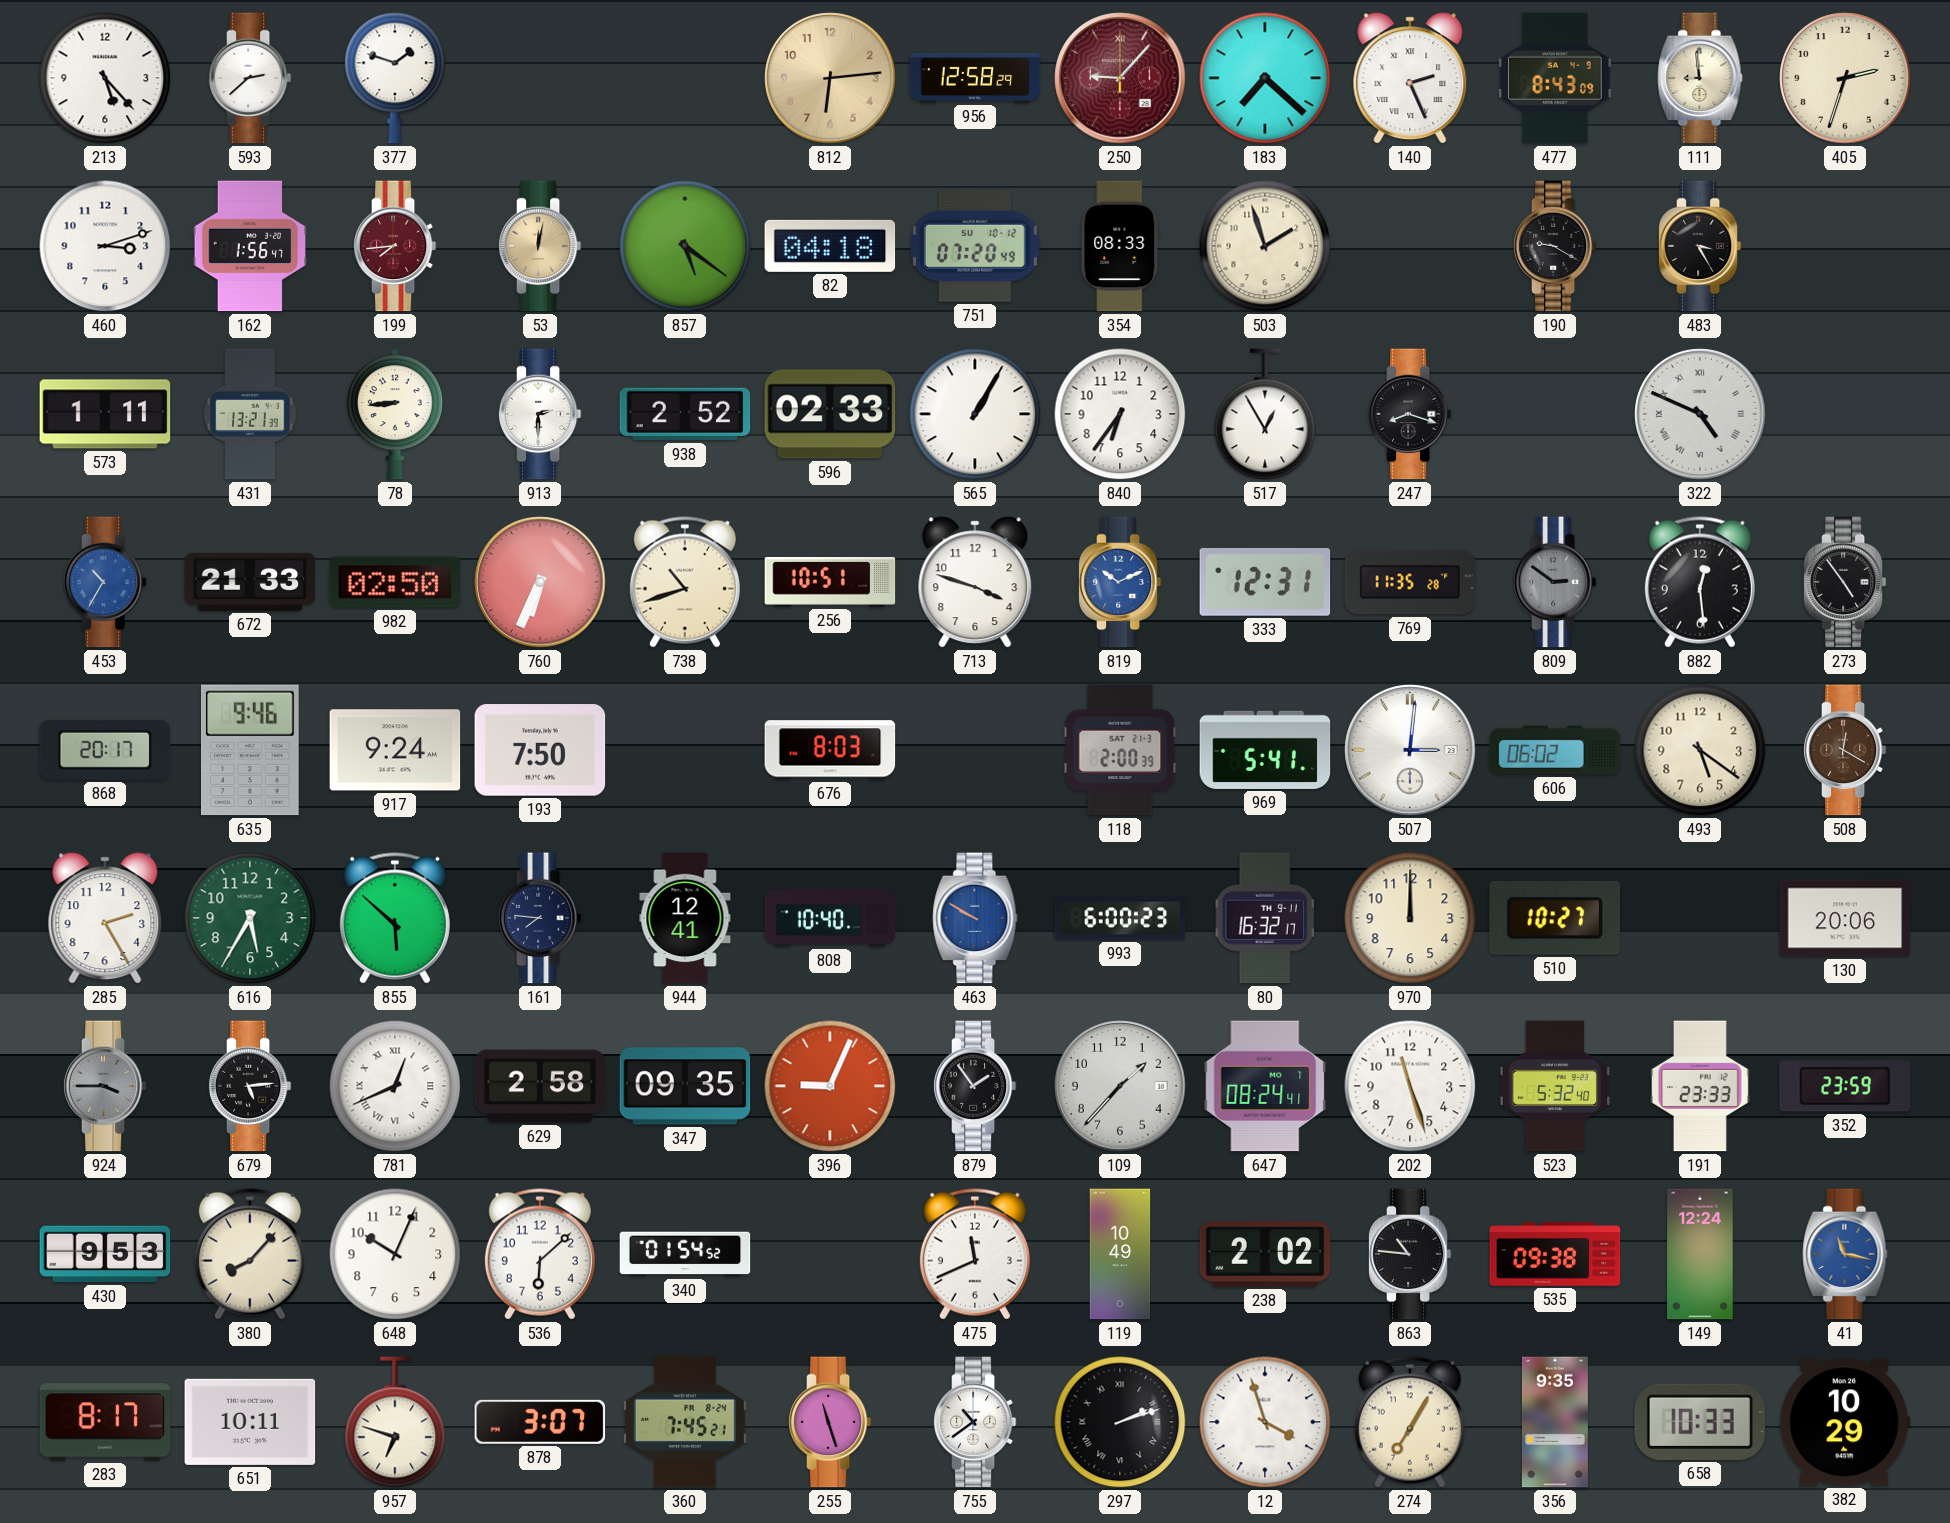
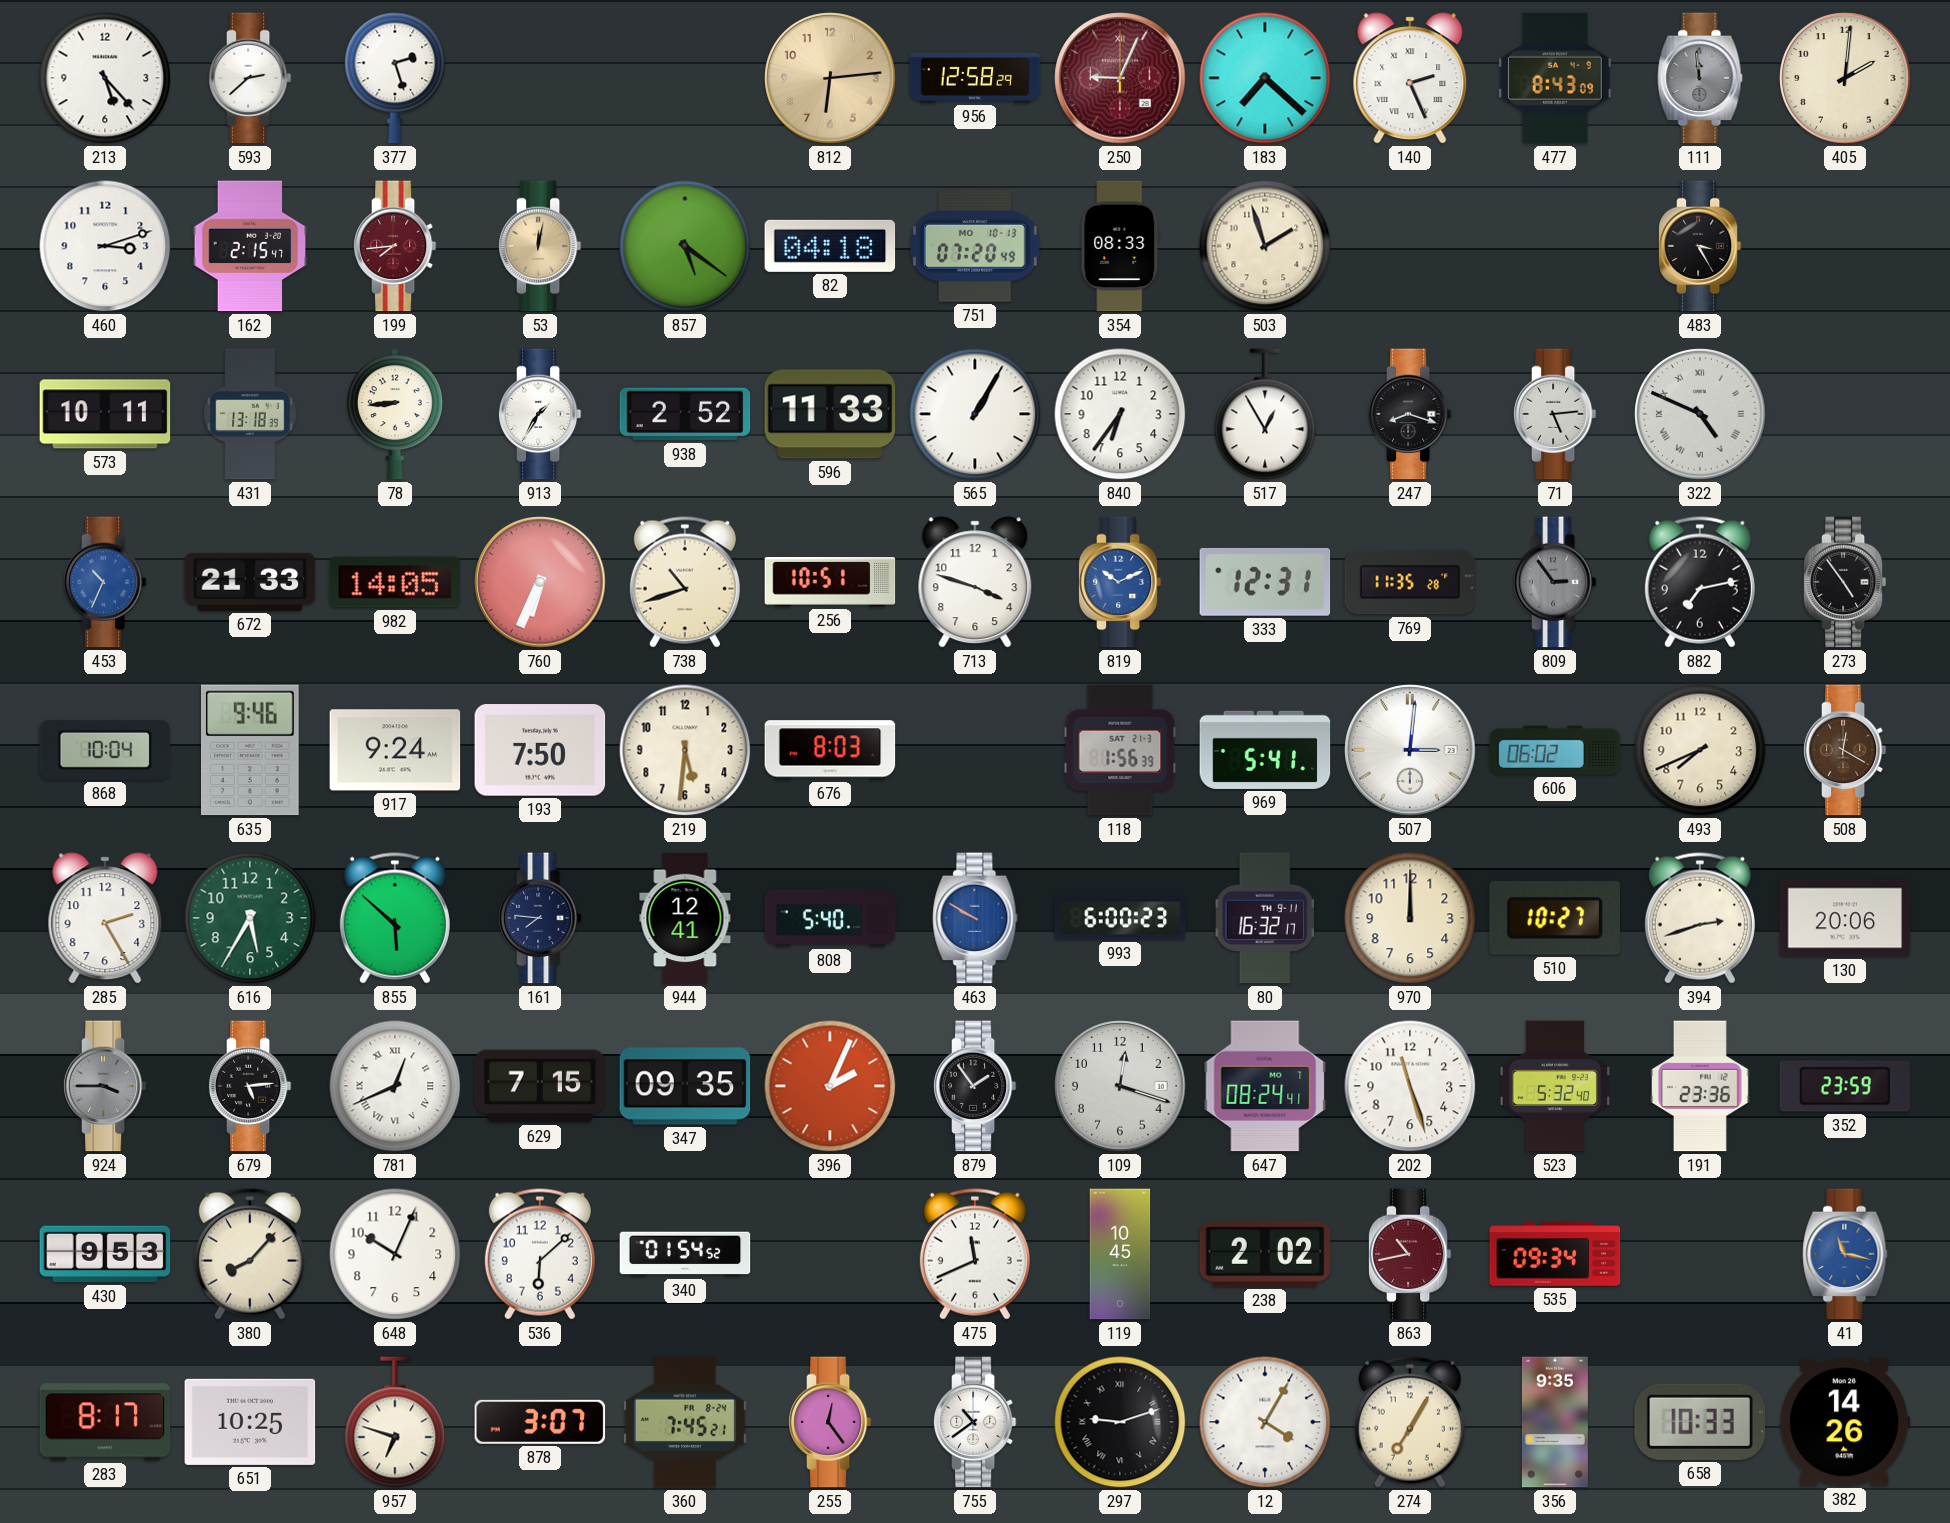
377: 1:48 -> 2:27 (395, 78)
250: 9:07 -> 9:04 (1120, 78)
111: 8:59 -> 11:59 (1700, 78)
111 dial: cream -> grey (1700, 78)
405: 2:33 -> 2:01 (1845, 78)
162: 1:56 -> 2:15 (250, 246)
751 date: SU 10-12 -> MO 10-13 (975, 246)
190: 9:20 -> none (1555, 246)
573: 1:11 -> 10:11 (105, 414)
431: 13:21 -> 13:18 (250, 414)
913: 2:30 -> 1:35 (540, 414)
596: 02:33 -> 11:33 (830, 414)
71: none -> 5:14 (1555, 414)
453: 10:35 -> 10:34 (105, 582)
982: 02:50 -> 14:05 (395, 582)
809: 2:51 -> 2:54 (1555, 582)
882: 12:29 -> 7:13 (1700, 582)
868: 20:17 -> 10:04 (105, 750)
219: none -> 5:31 (685, 750)
118: 2:00 -> 1:56 (1120, 750)
493: 5:21 -> 7:41 (1700, 750)
808: 10:40 -> 5:40 (830, 918)
394: none -> 2:42 (1700, 918)
629: 2:58 -> 7:15 (540, 1086)
396: 9:04 -> 2:04 (830, 1086)
109: 1:37 -> 12:18 (1120, 1086)
191: 23:33 -> 23:36 (1700, 1086)
119: 10:49 -> 10:45 (1120, 1254)
863: 10:46 -> 10:43 (1410, 1254)
863 dial: black -> burgundy (1410, 1254)
535: 09:38 -> 09:34 (1555, 1254)
149: 12:24 -> none (1700, 1254)
651: 10:11 -> 10:25 (250, 1422)
255: 11:27 -> 12:24 (830, 1422)
297: 2:12 -> 9:12 (1120, 1422)
12: 3:57 -> 4:05 (1265, 1422)
382: 10:29 -> 14:26 (1845, 1422)
